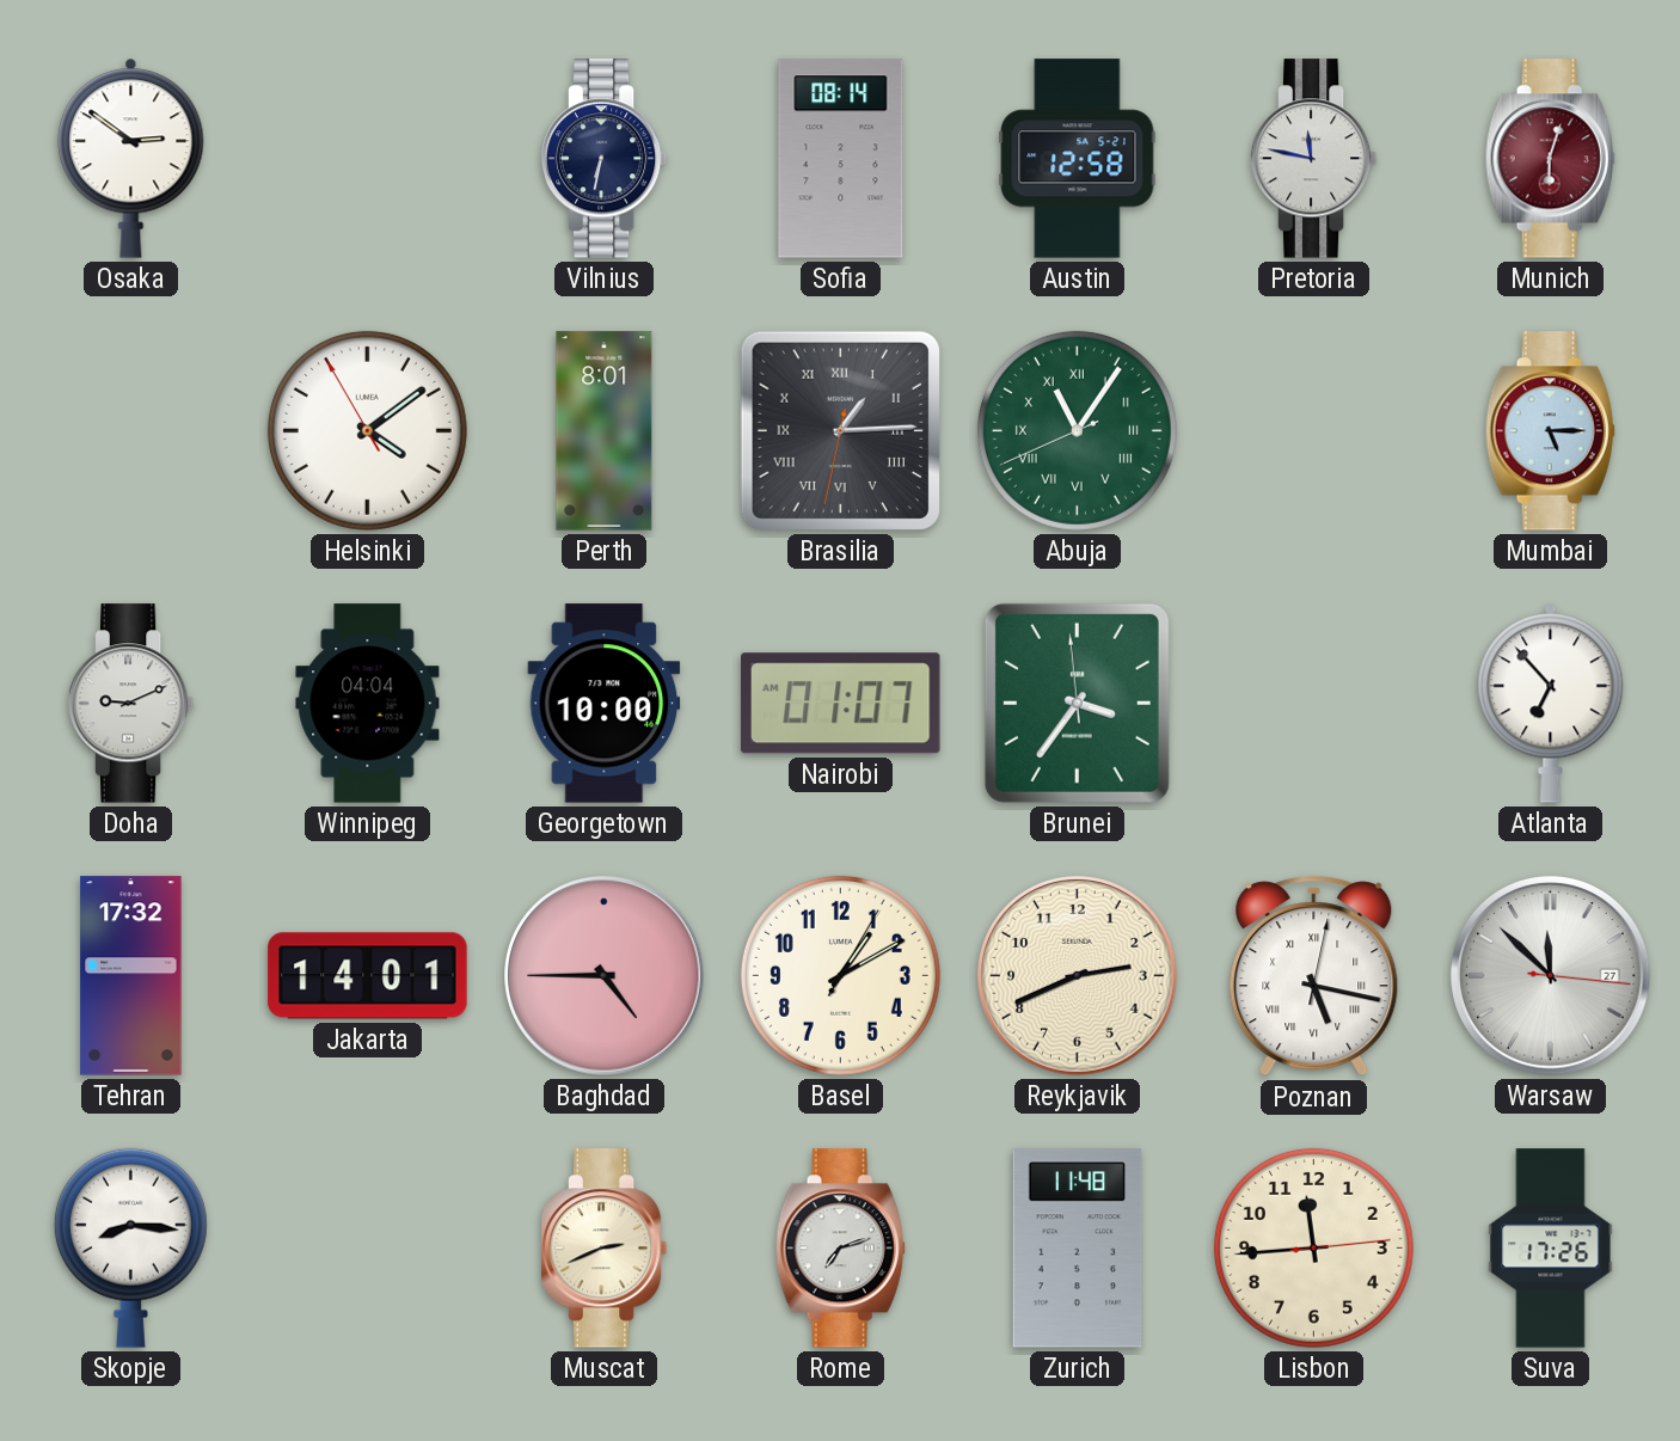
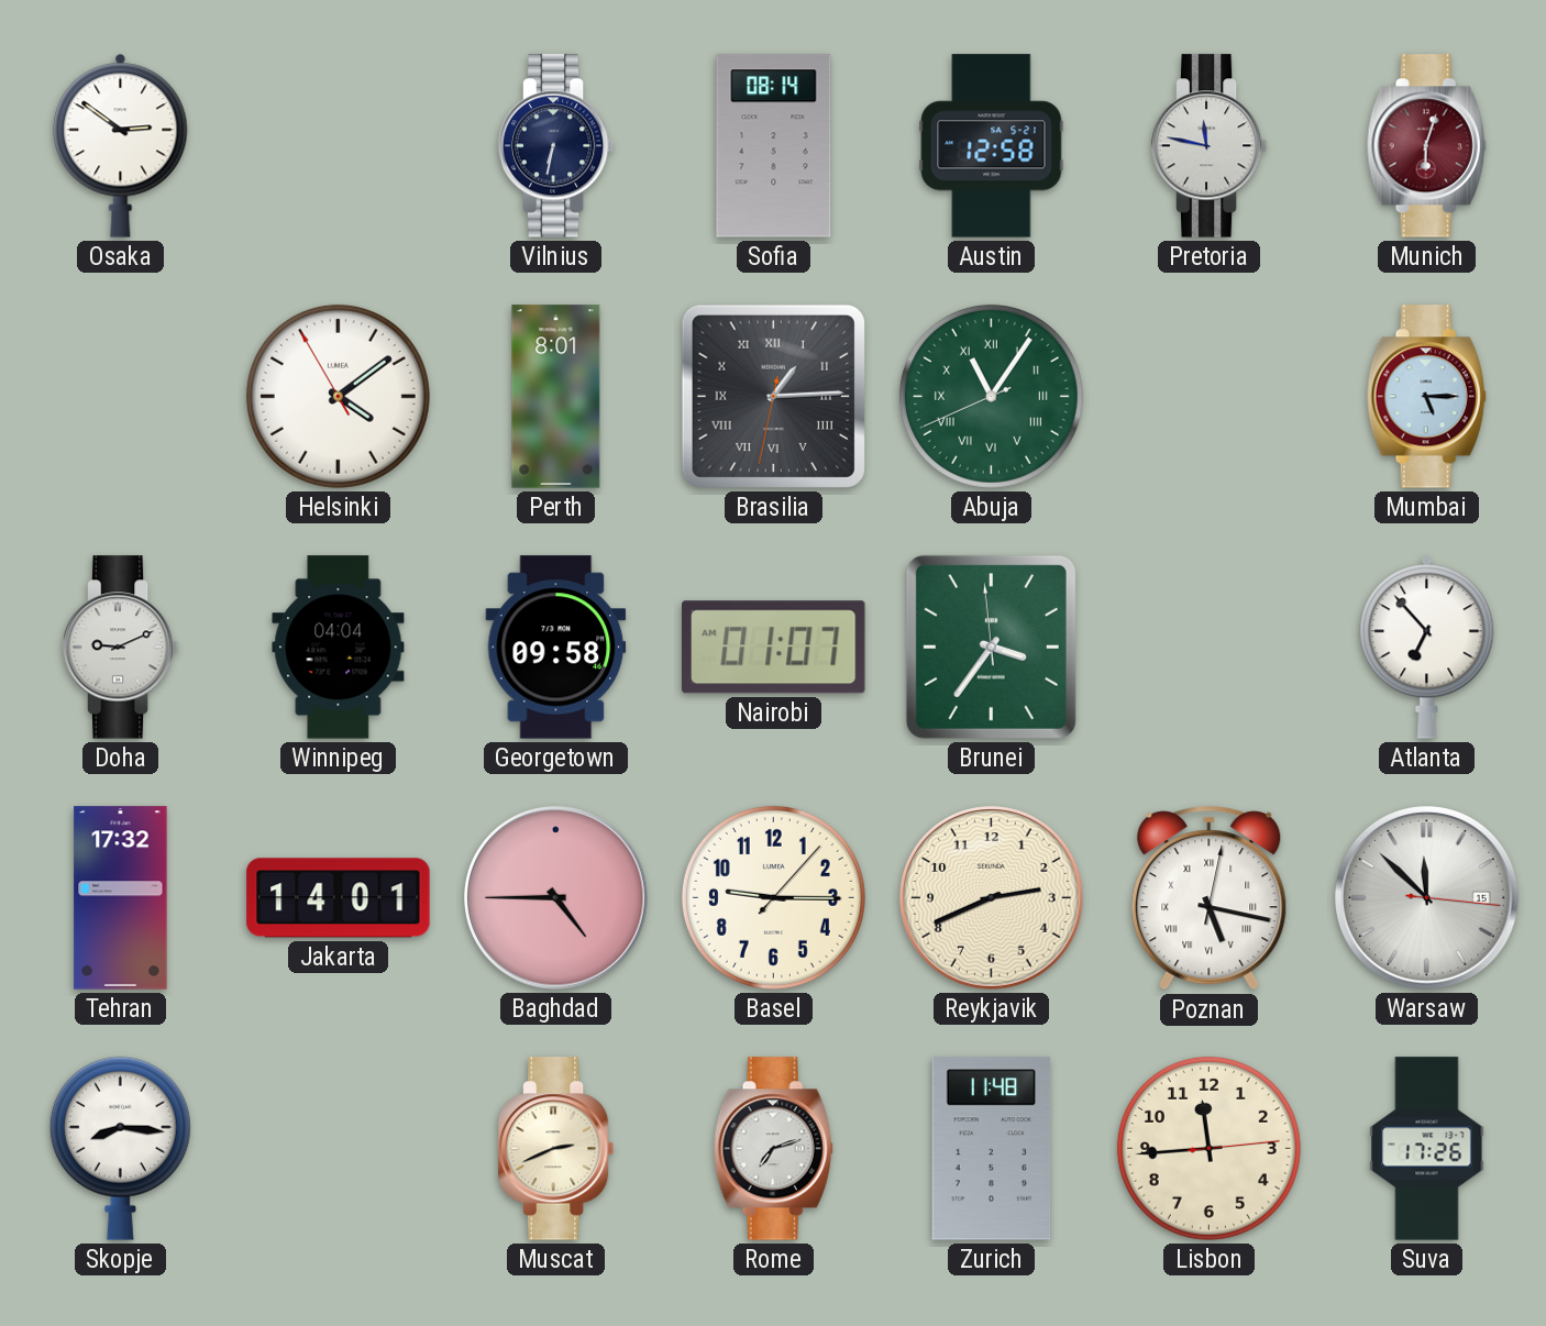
Georgetown: 10:00 -> 09:58 (556, 648)
Basel: 1:10 -> 9:15 (773, 897)
Warsaw date: 27 -> 15 (1427, 898)
